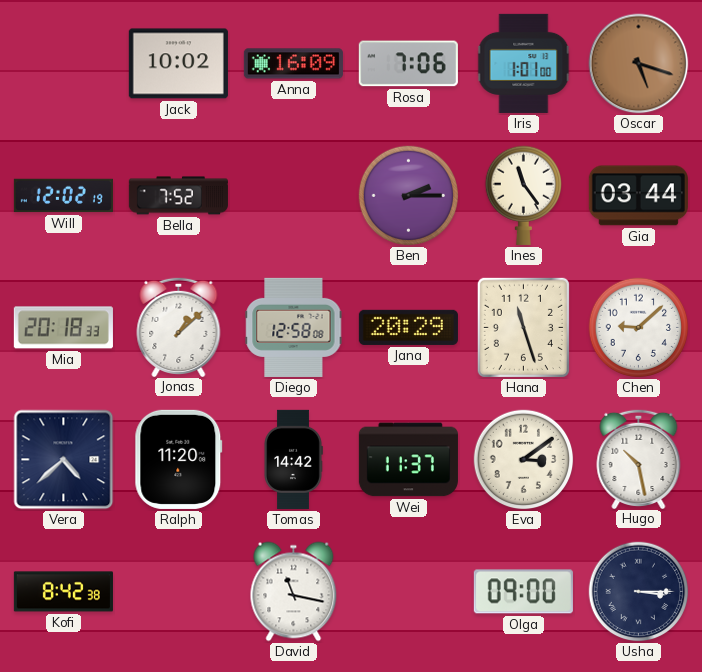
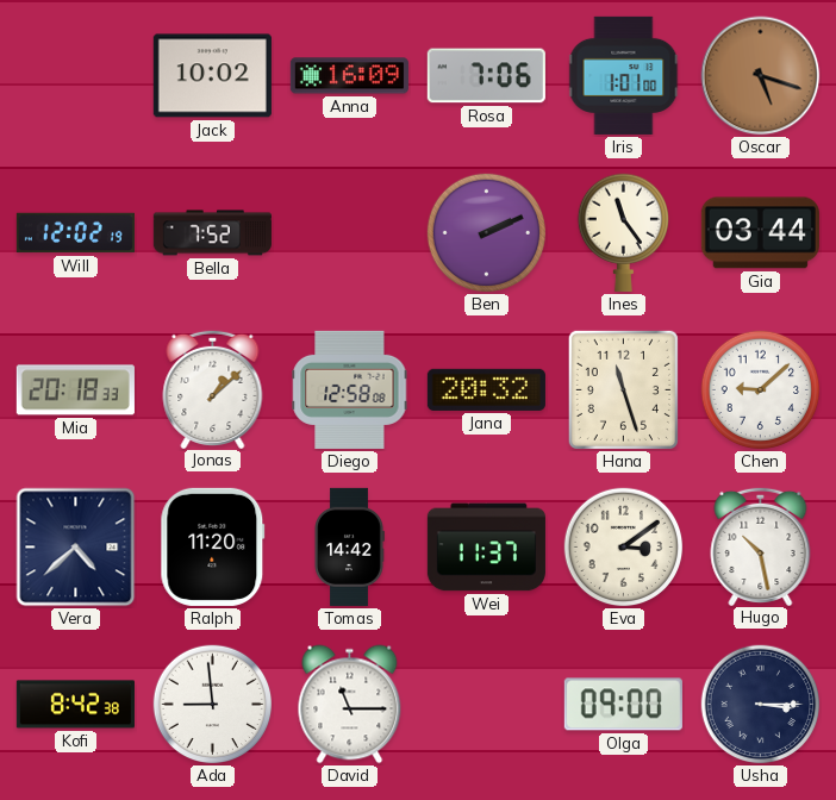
Ben: 2:15 -> 2:11 (487, 233)
Jana: 20:29 -> 20:32 (486, 389)
Ada: none -> 8:59 (213, 705)
David: 11:17 -> 11:15 (350, 705)
